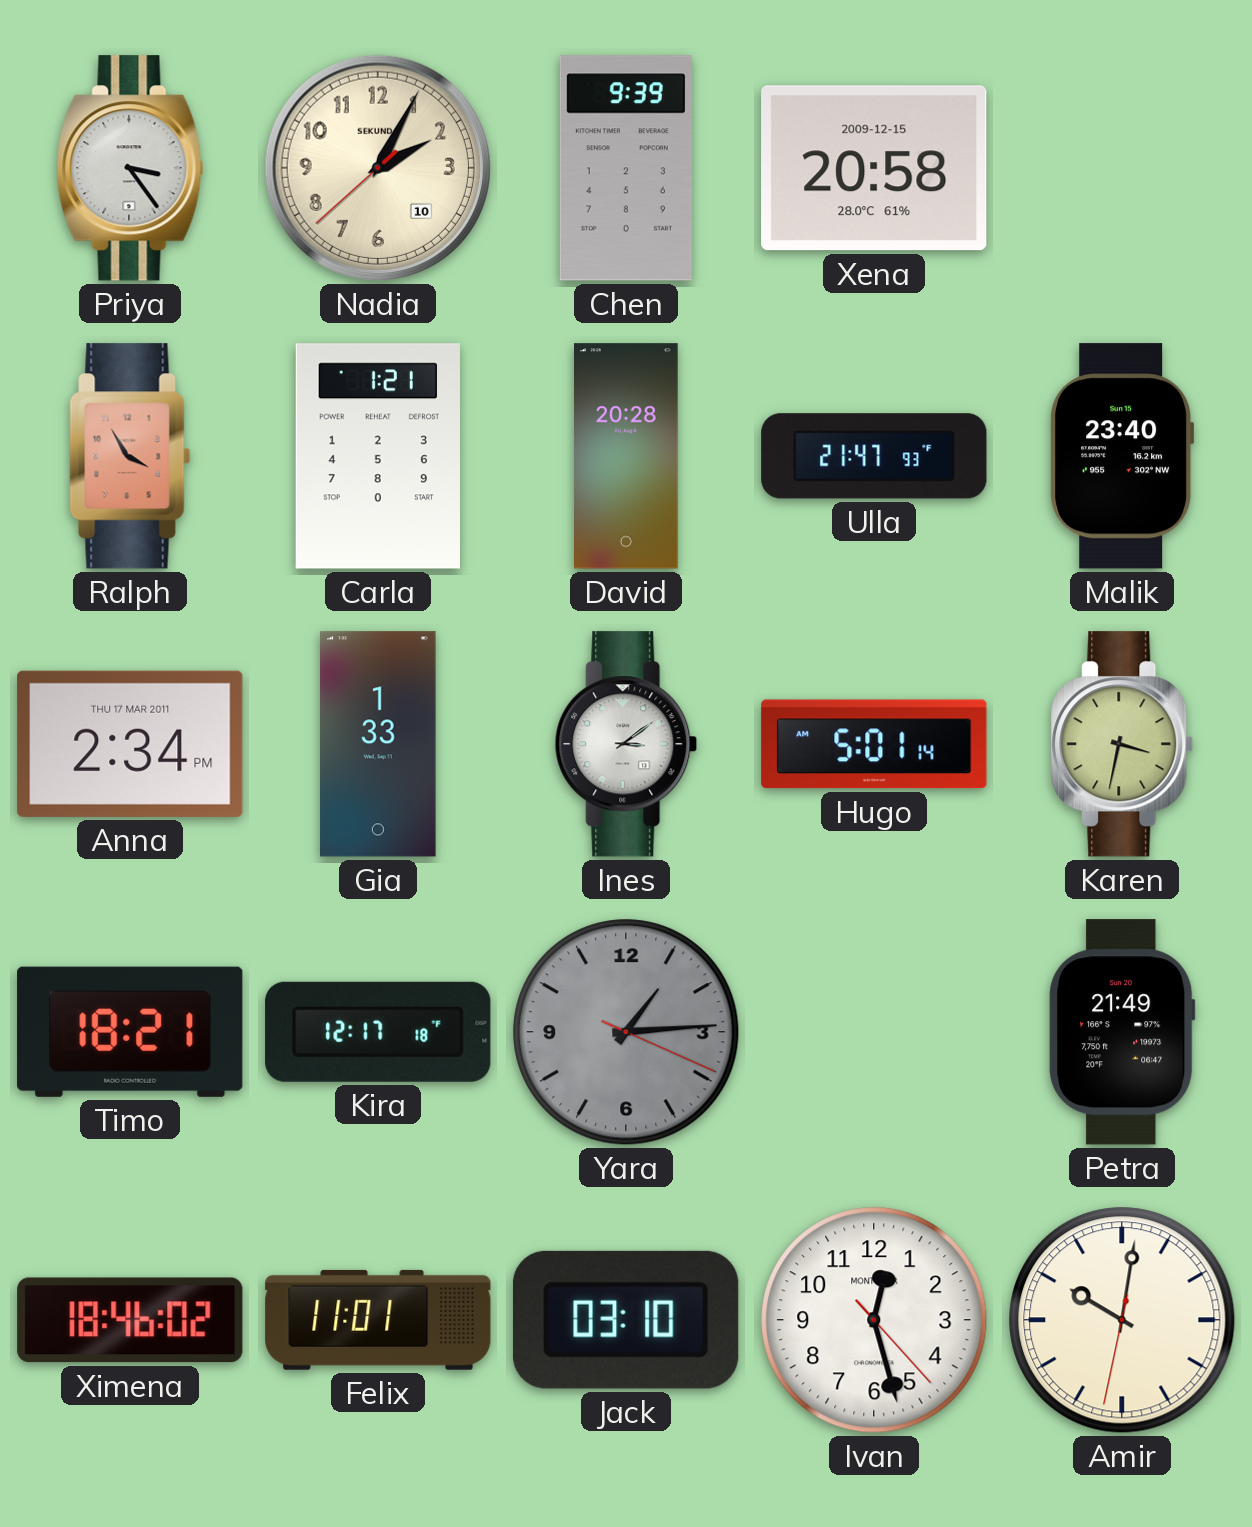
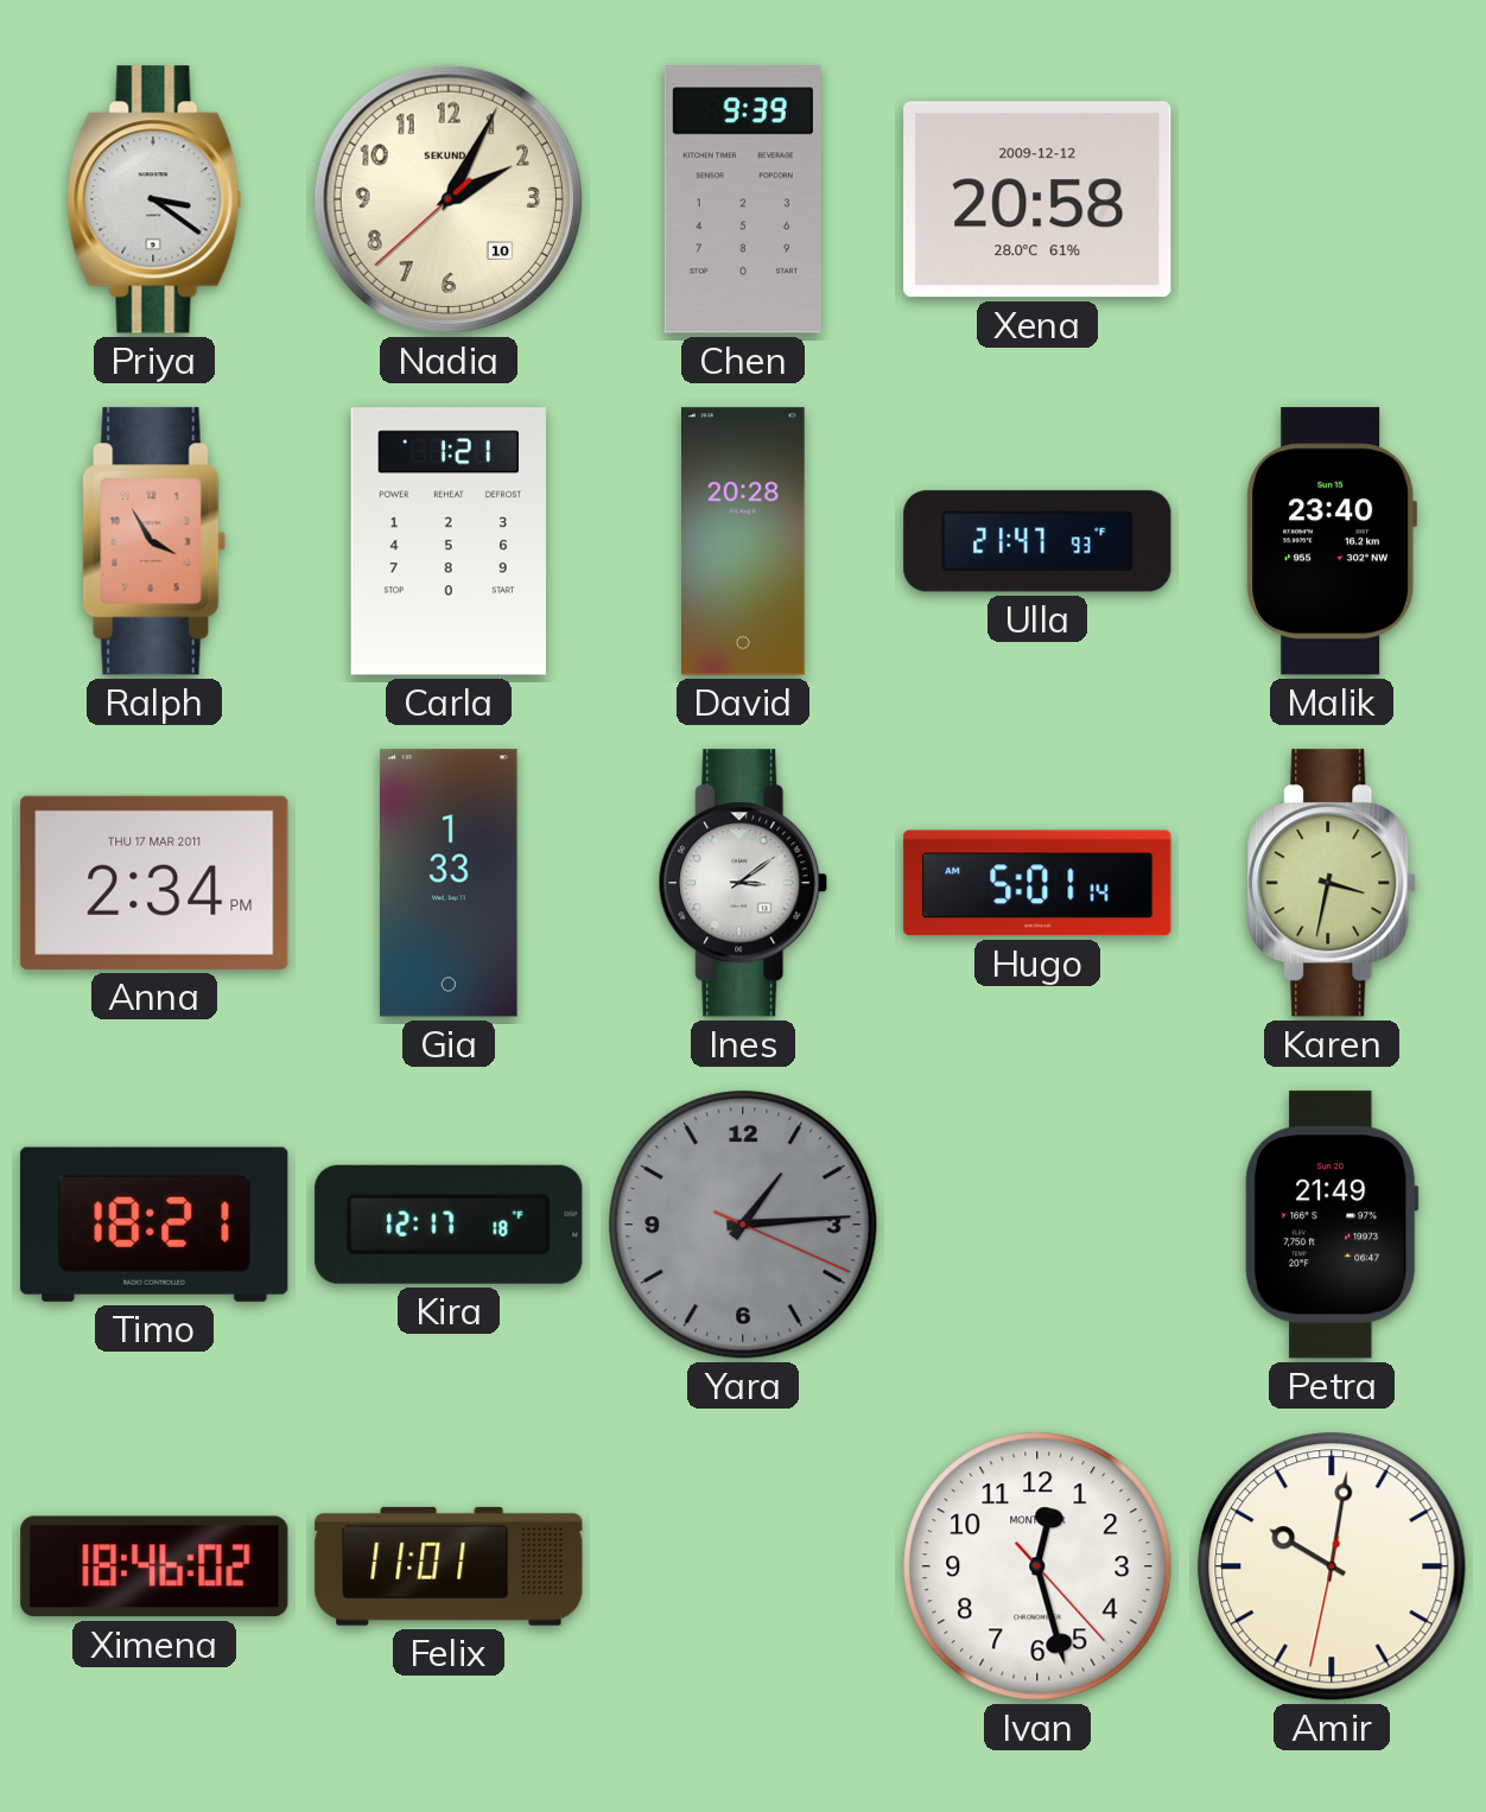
Priya: 3:24 -> 3:21 (154, 199)
Xena date: 2009-12-15 -> 2009-12-12 (1037, 199)
Jack: 03:10 -> none (626, 1320)
